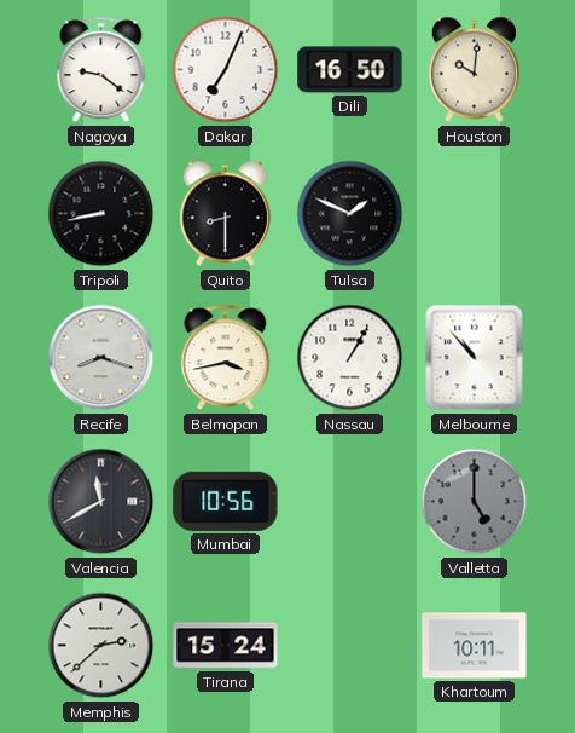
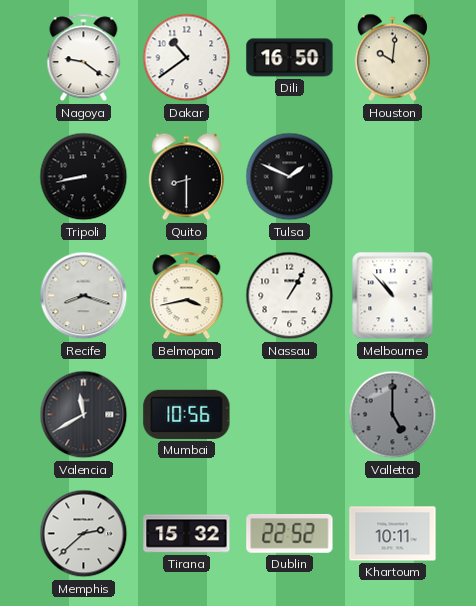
Dakar: 7:04 -> 10:39 (187, 58)
Tirana: 15:24 -> 15:32 (187, 534)
Dublin: none -> 22:52 (290, 534)
